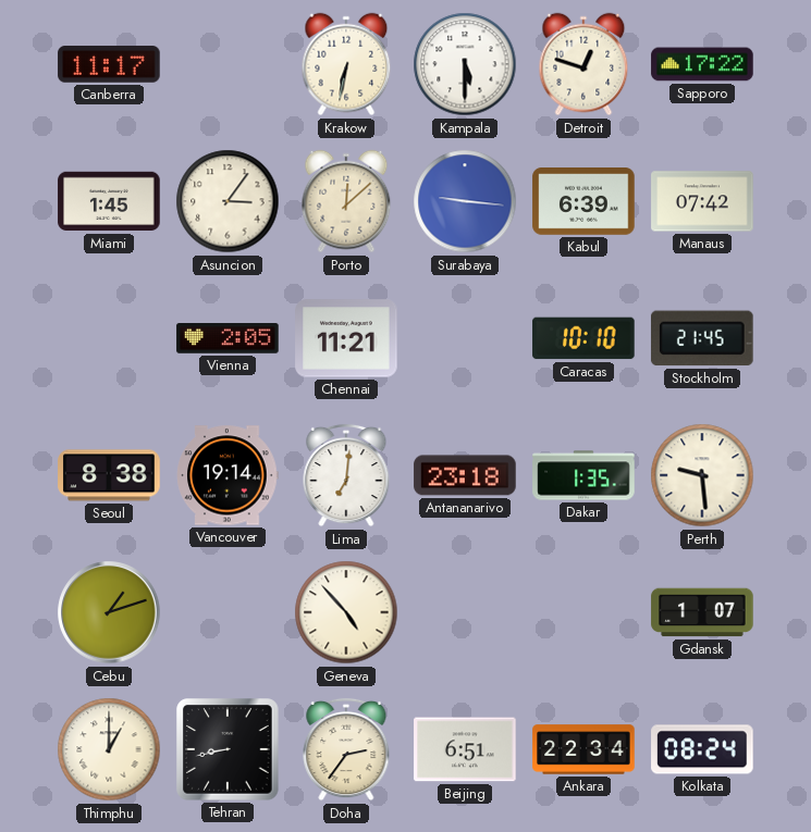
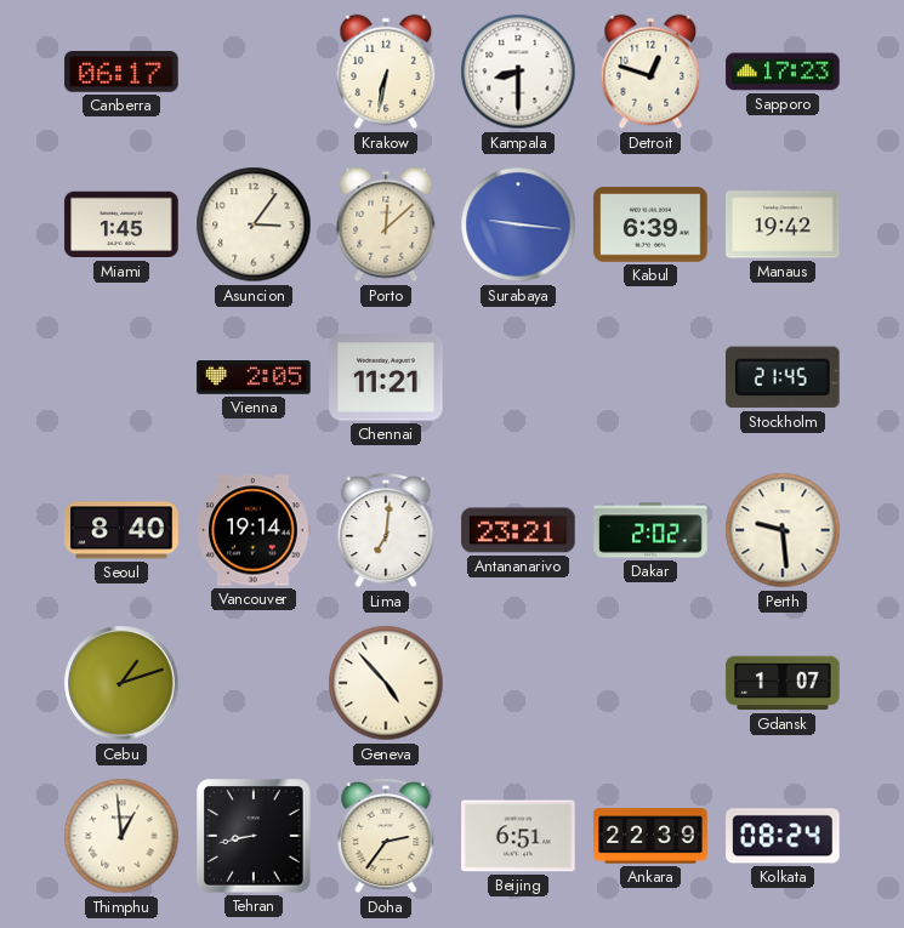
Canberra: 11:17 -> 06:17 (121, 72)
Kampala: 5:30 -> 8:30 (518, 72)
Sapporo: 17:22 -> 17:23 (783, 72)
Manaus: 07:42 -> 19:42 (783, 224)
Caracas: 10:10 -> none (583, 338)
Seoul: 8:38 -> 8:40 (121, 530)
Antananarivo: 23:18 -> 23:21 (518, 530)
Dakar: 1:35 -> 2:02 (650, 530)
Thimphu: 1:00 -> 12:59 (121, 836)
Ankara: 22:34 -> 22:39 (650, 836)
